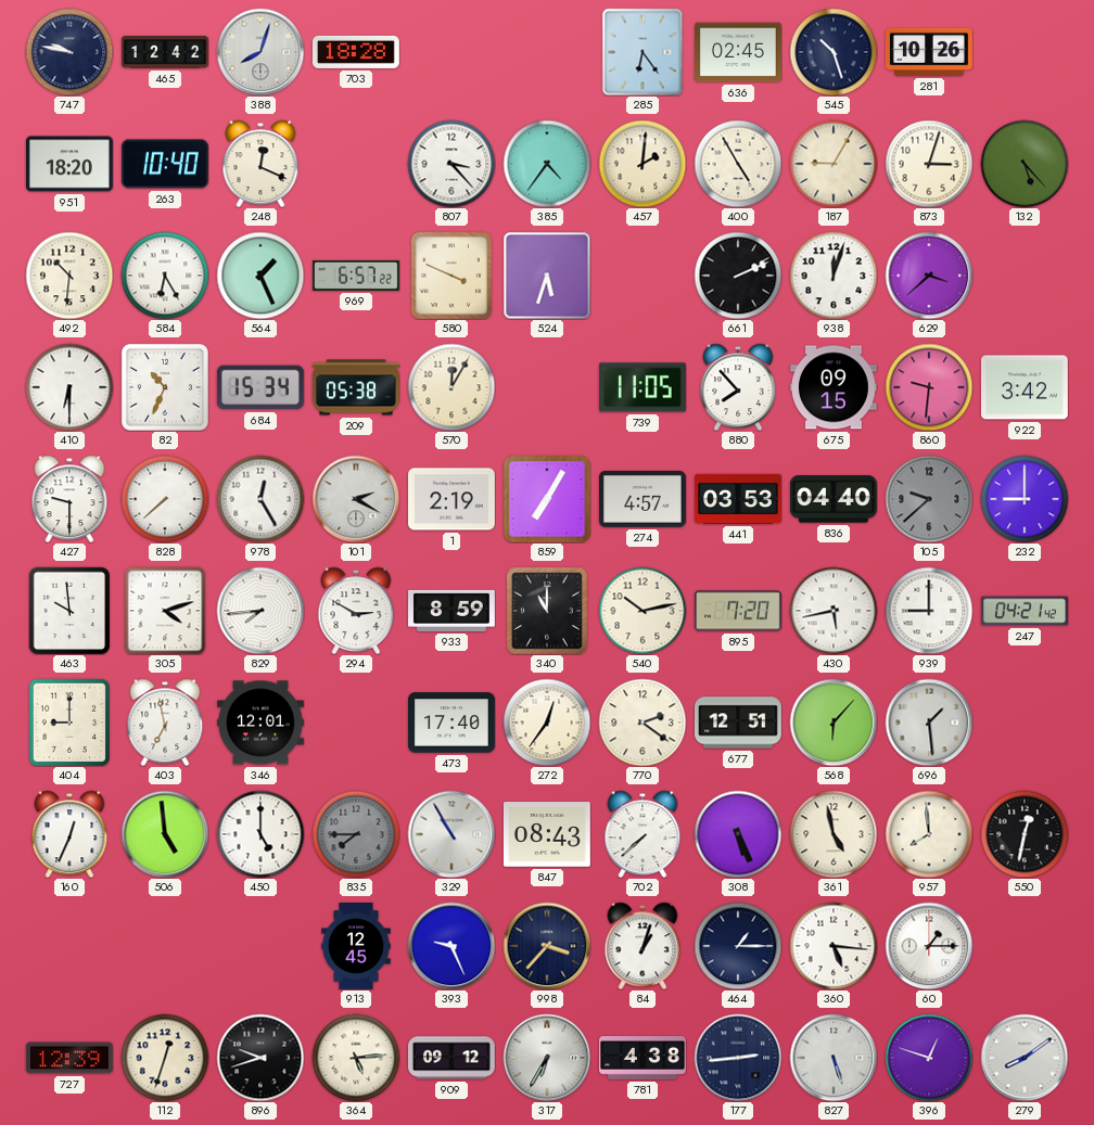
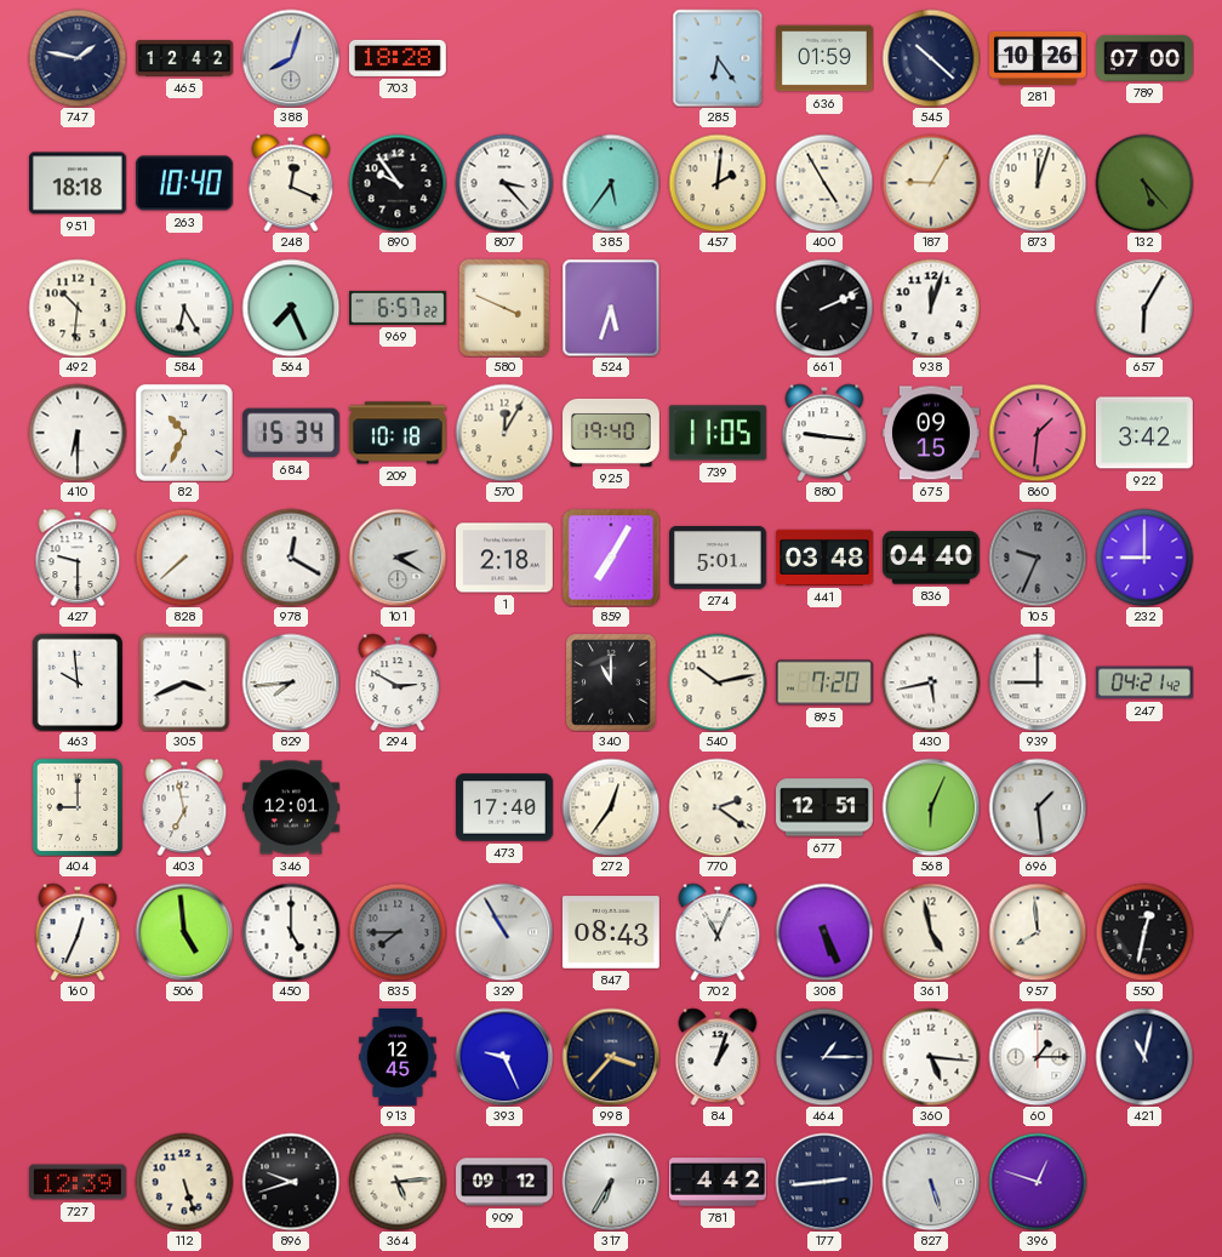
747: 9:47 -> 1:47 (78, 58)
636: 02:45 -> 01:59 (826, 58)
545: 10:27 -> 10:22 (931, 58)
789: none -> 07:00 (1146, 58)
951: 18:20 -> 18:18 (78, 183)
890: none -> 9:54 (398, 183)
385: 4:36 -> 5:36 (611, 183)
873: 3:03 -> 12:03 (1038, 183)
564: 1:26 -> 7:26 (291, 308)
629: 3:38 -> none (929, 276)
657: none -> 6:05 (1144, 308)
209: 05:38 -> 10:18 (398, 433)
925: none -> 19:40 (612, 433)
880: 7:53 -> 9:16 (824, 433)
860: 9:31 -> 1:31 (1038, 433)
978: 12:25 -> 12:20 (291, 558)
1: 2:19 -> 2:18 (506, 558)
274: 4:57 -> 5:01 (719, 558)
441: 03:53 -> 03:48 (824, 558)
105: 9:38 -> 9:34 (1038, 558)
305: 4:12 -> 3:41 (184, 682)
933: 8:59 -> none (453, 611)
568: 6:07 -> 6:04 (931, 807)
702: 7:38 -> 11:04 (718, 932)
421: none -> 11:02 (1144, 1057)
112: 12:33 -> 5:27 (184, 1182)
781: 4:38 -> 4:42 (719, 1183)
279: 8:09 -> none (1025, 1058)
